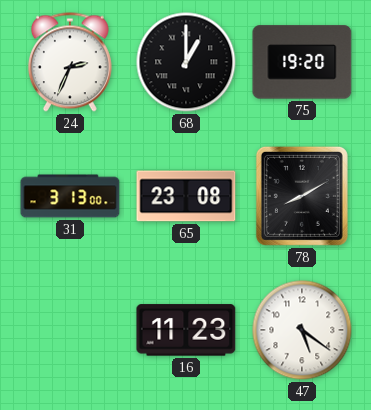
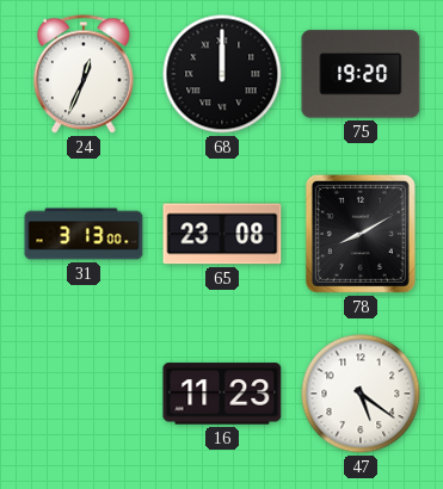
24: 2:34 -> 12:34 (84, 74)
68: 1:00 -> 12:00 (222, 74)
